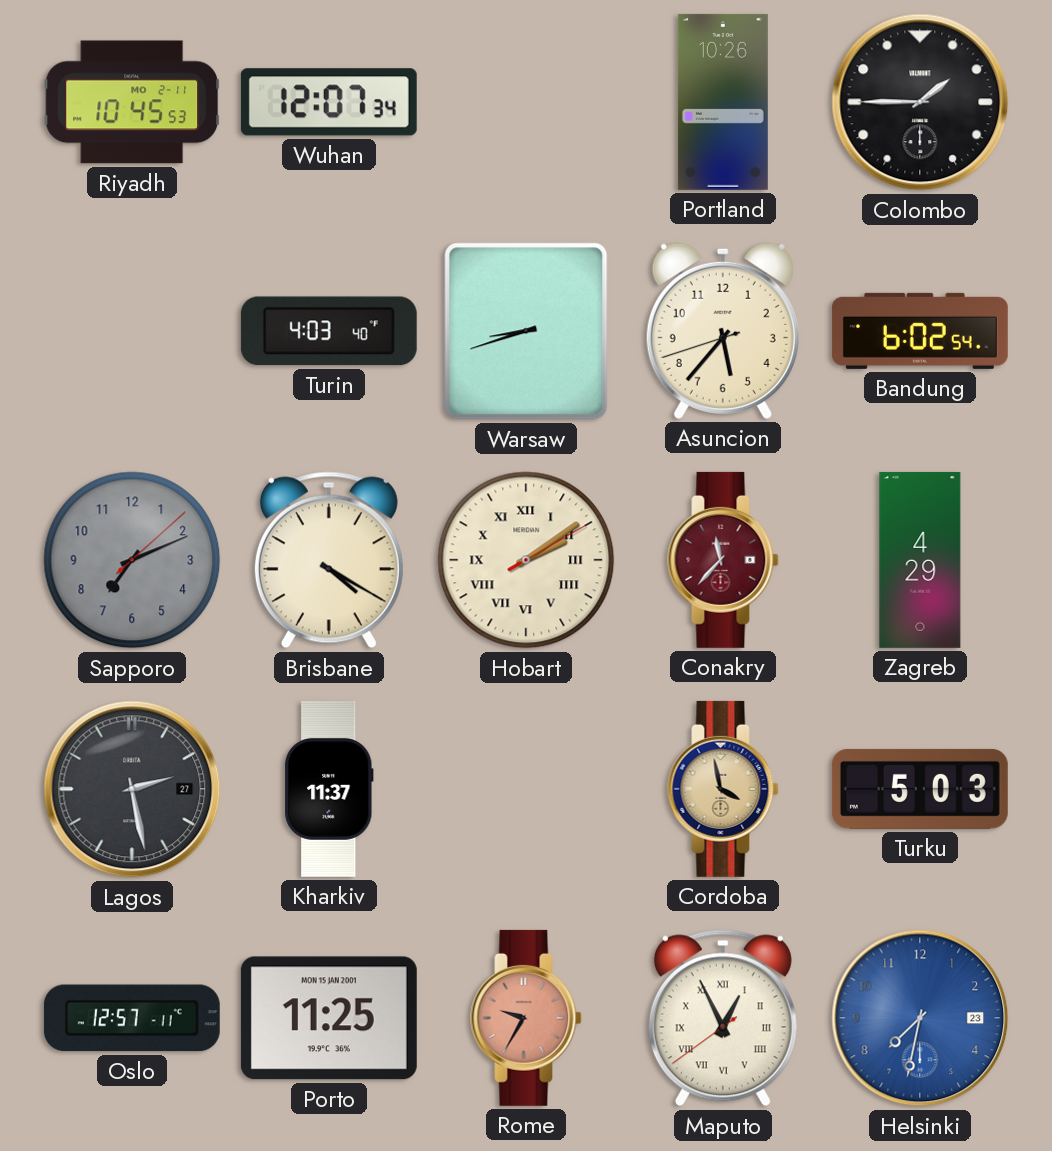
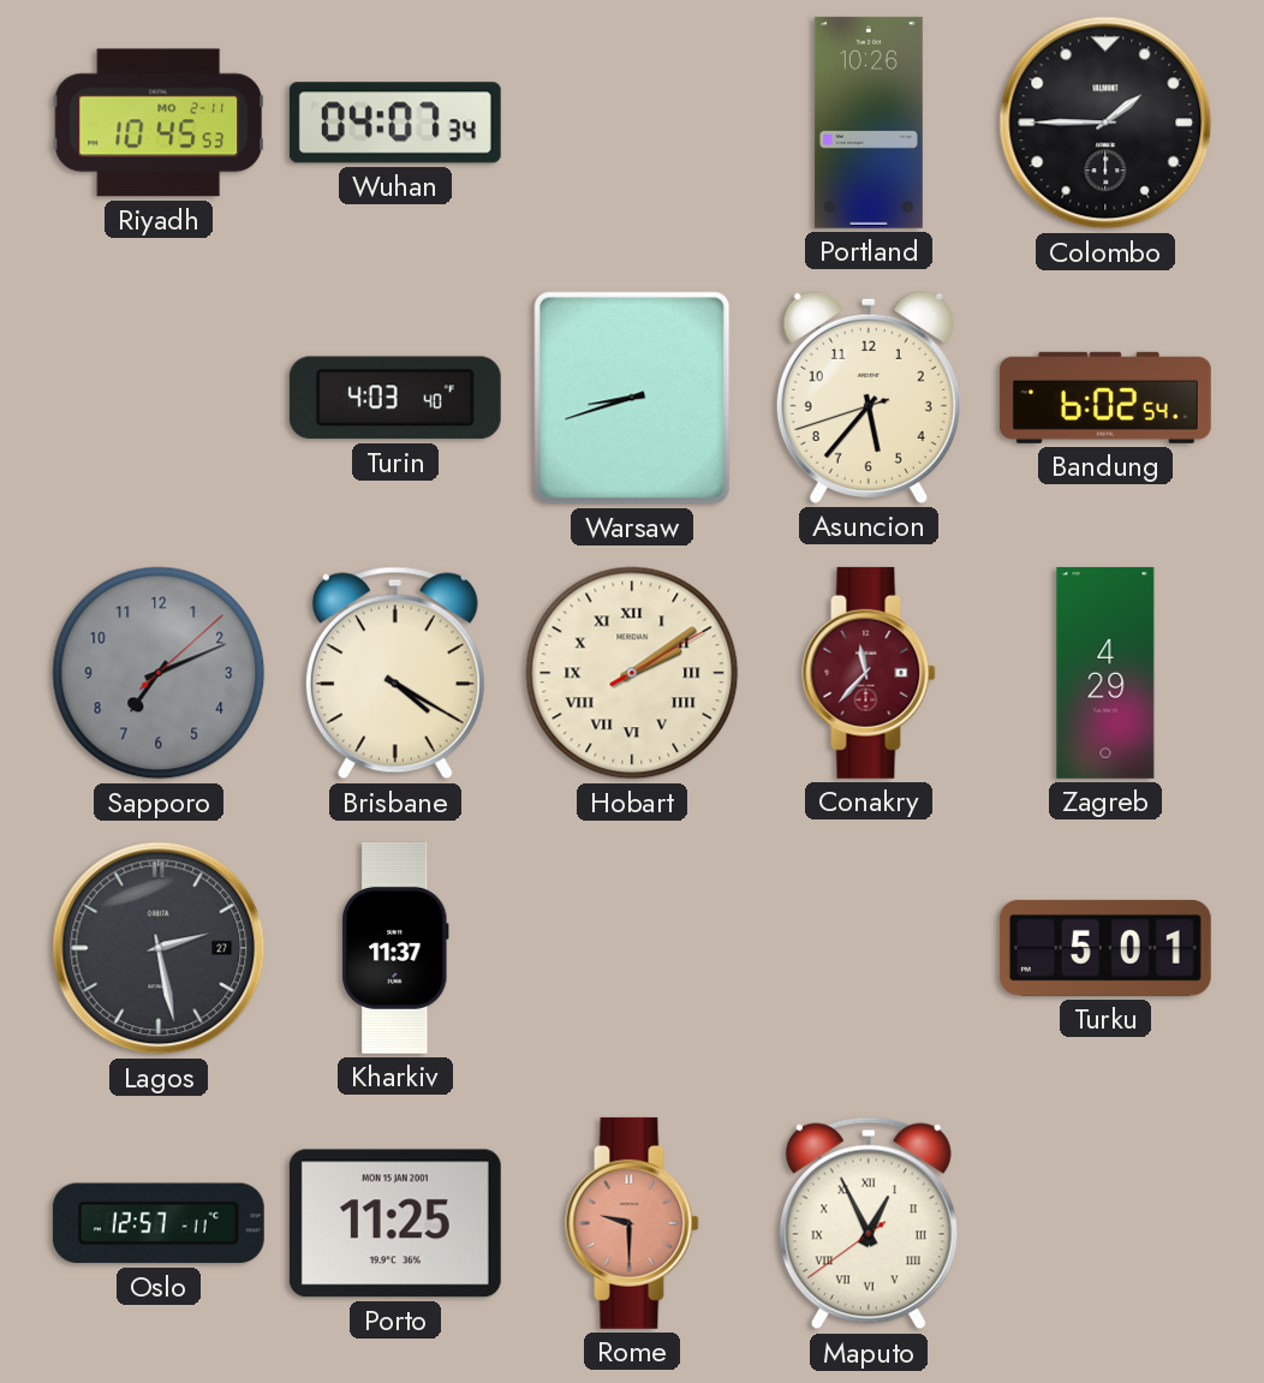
Wuhan: 12:07 -> 04:07 (395, 123)
Cordoba: 3:58 -> none (723, 789)
Turku: 5:03 -> 5:01 (1105, 948)
Rome: 9:35 -> 9:30 (632, 1223)
Helsinki: 7:32 -> none (920, 1018)
